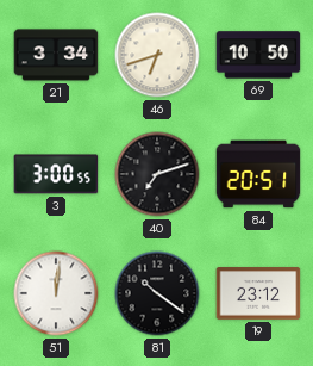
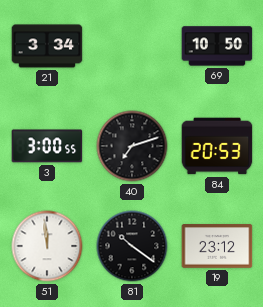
46: 6:42 -> none (157, 55)
84: 20:51 -> 20:53 (217, 146)
51: 12:01 -> 11:59 (47, 246)
